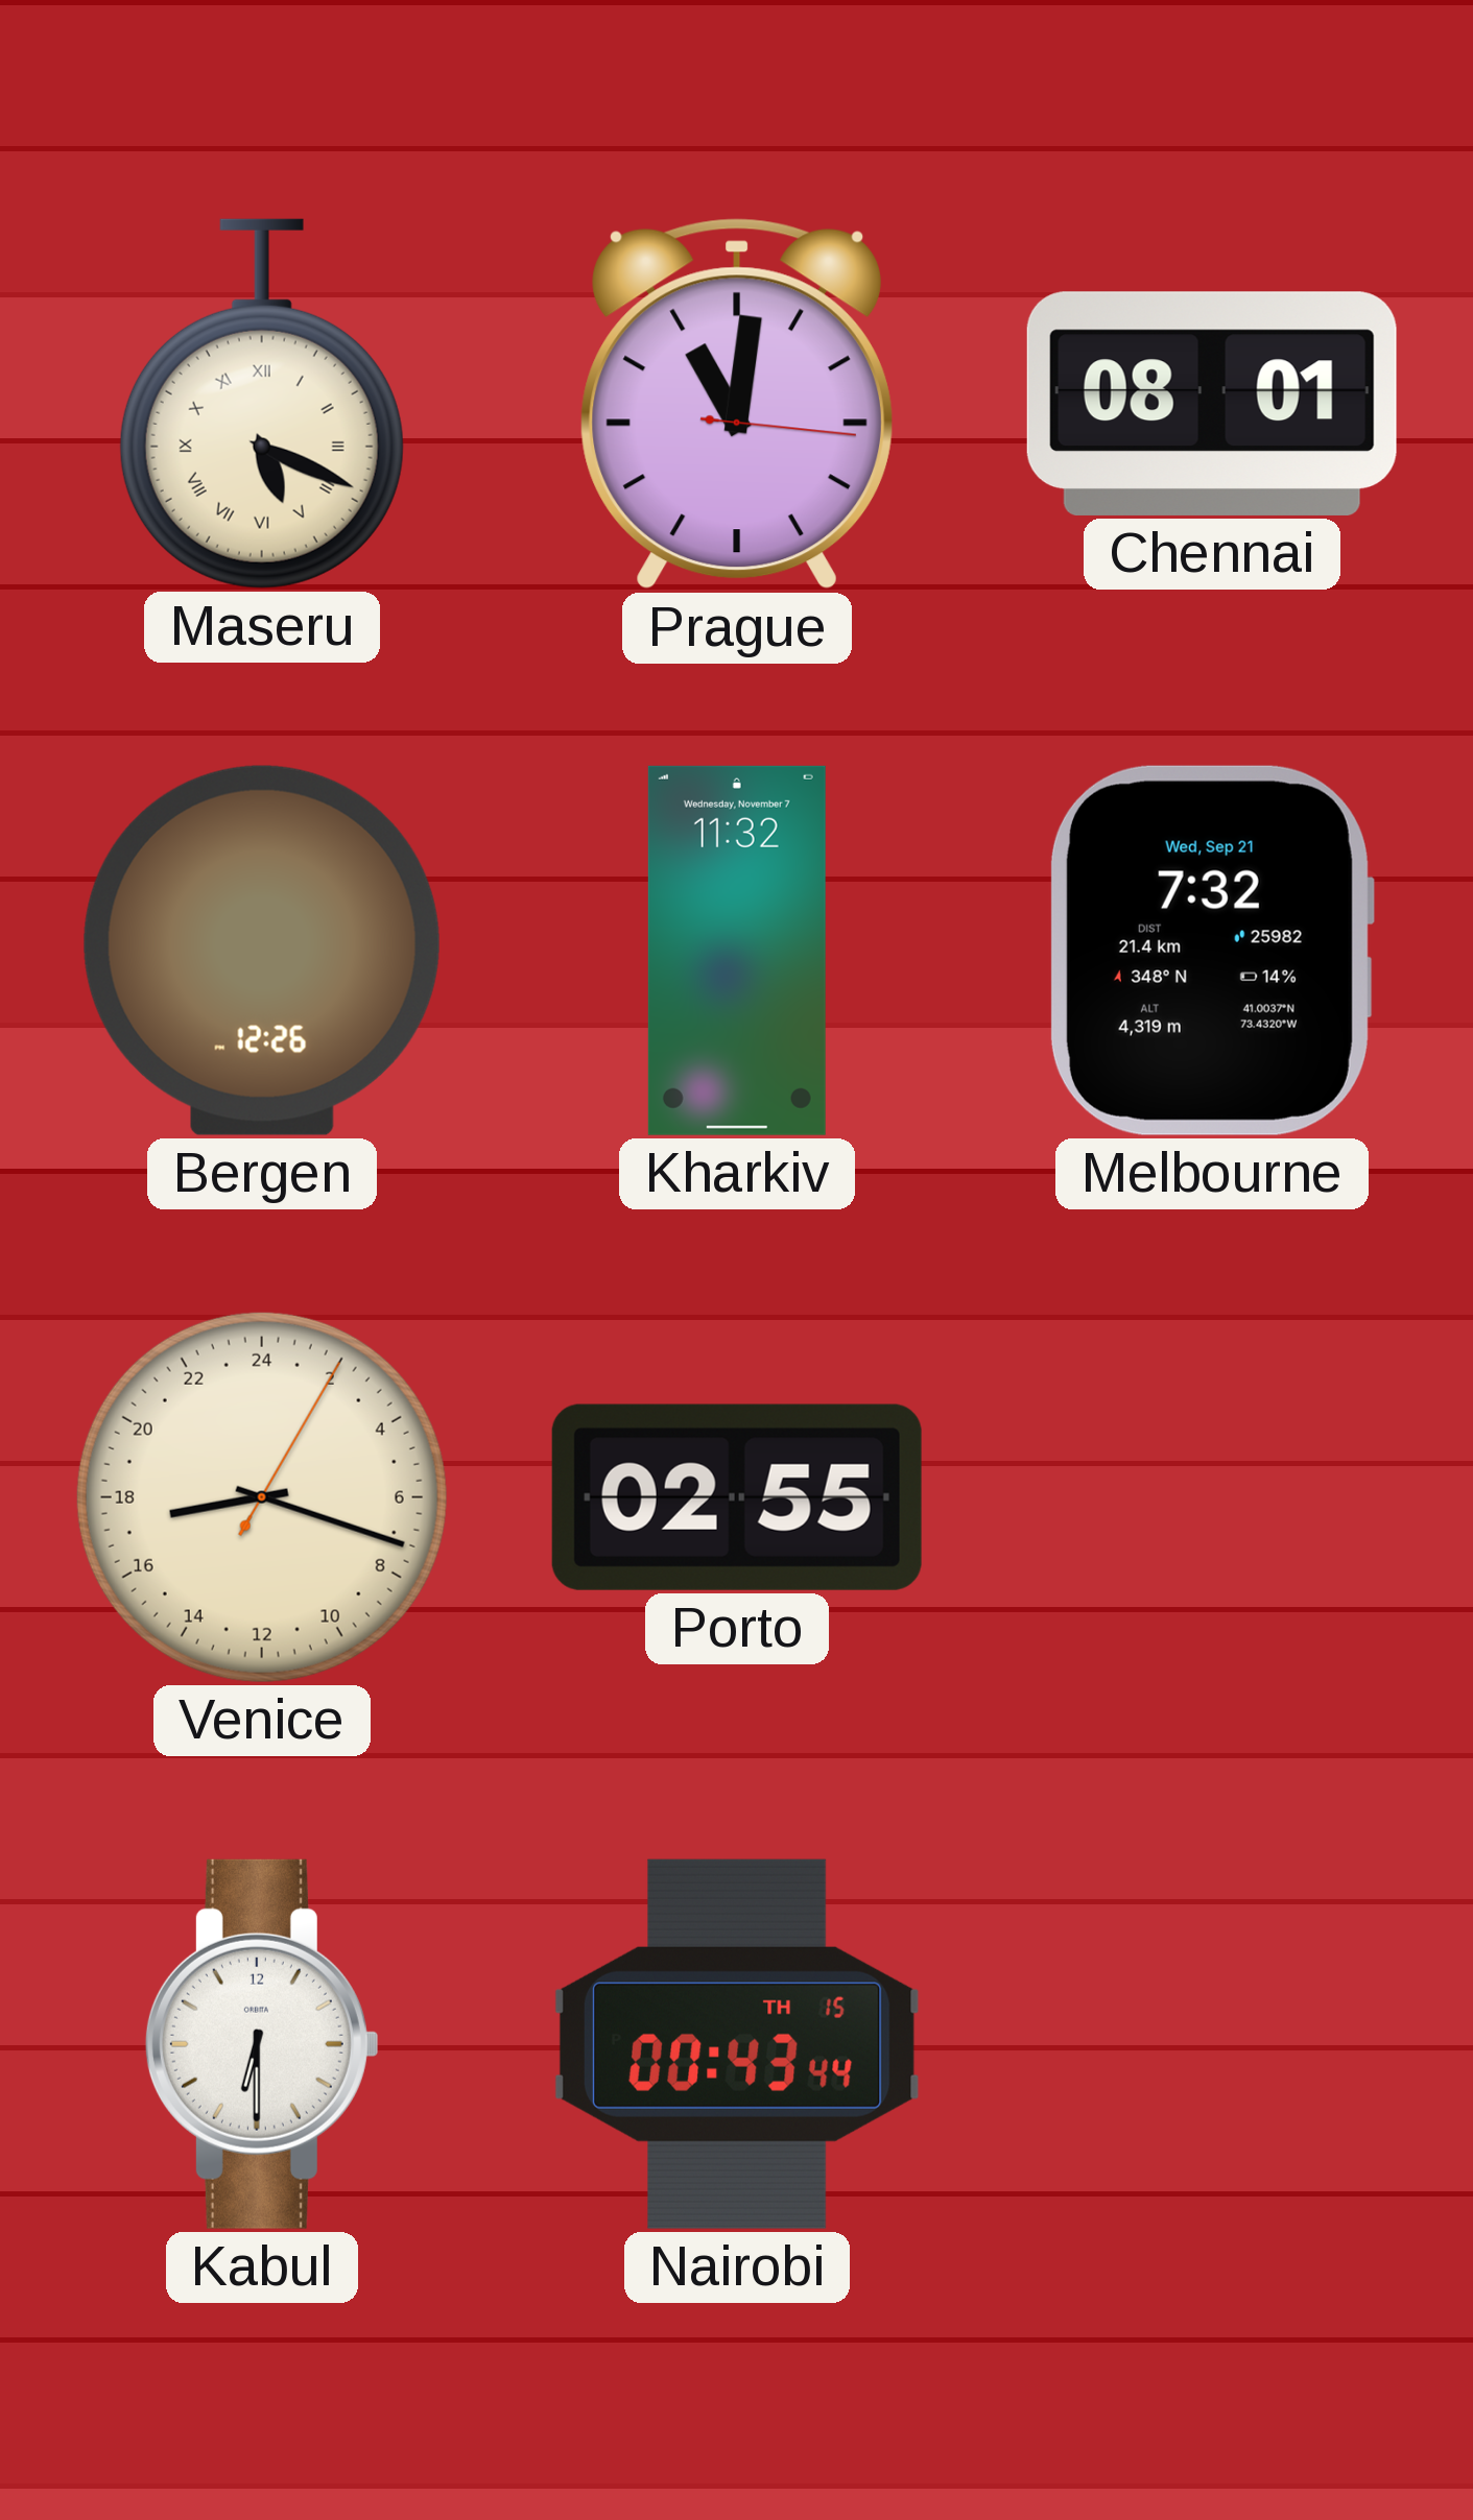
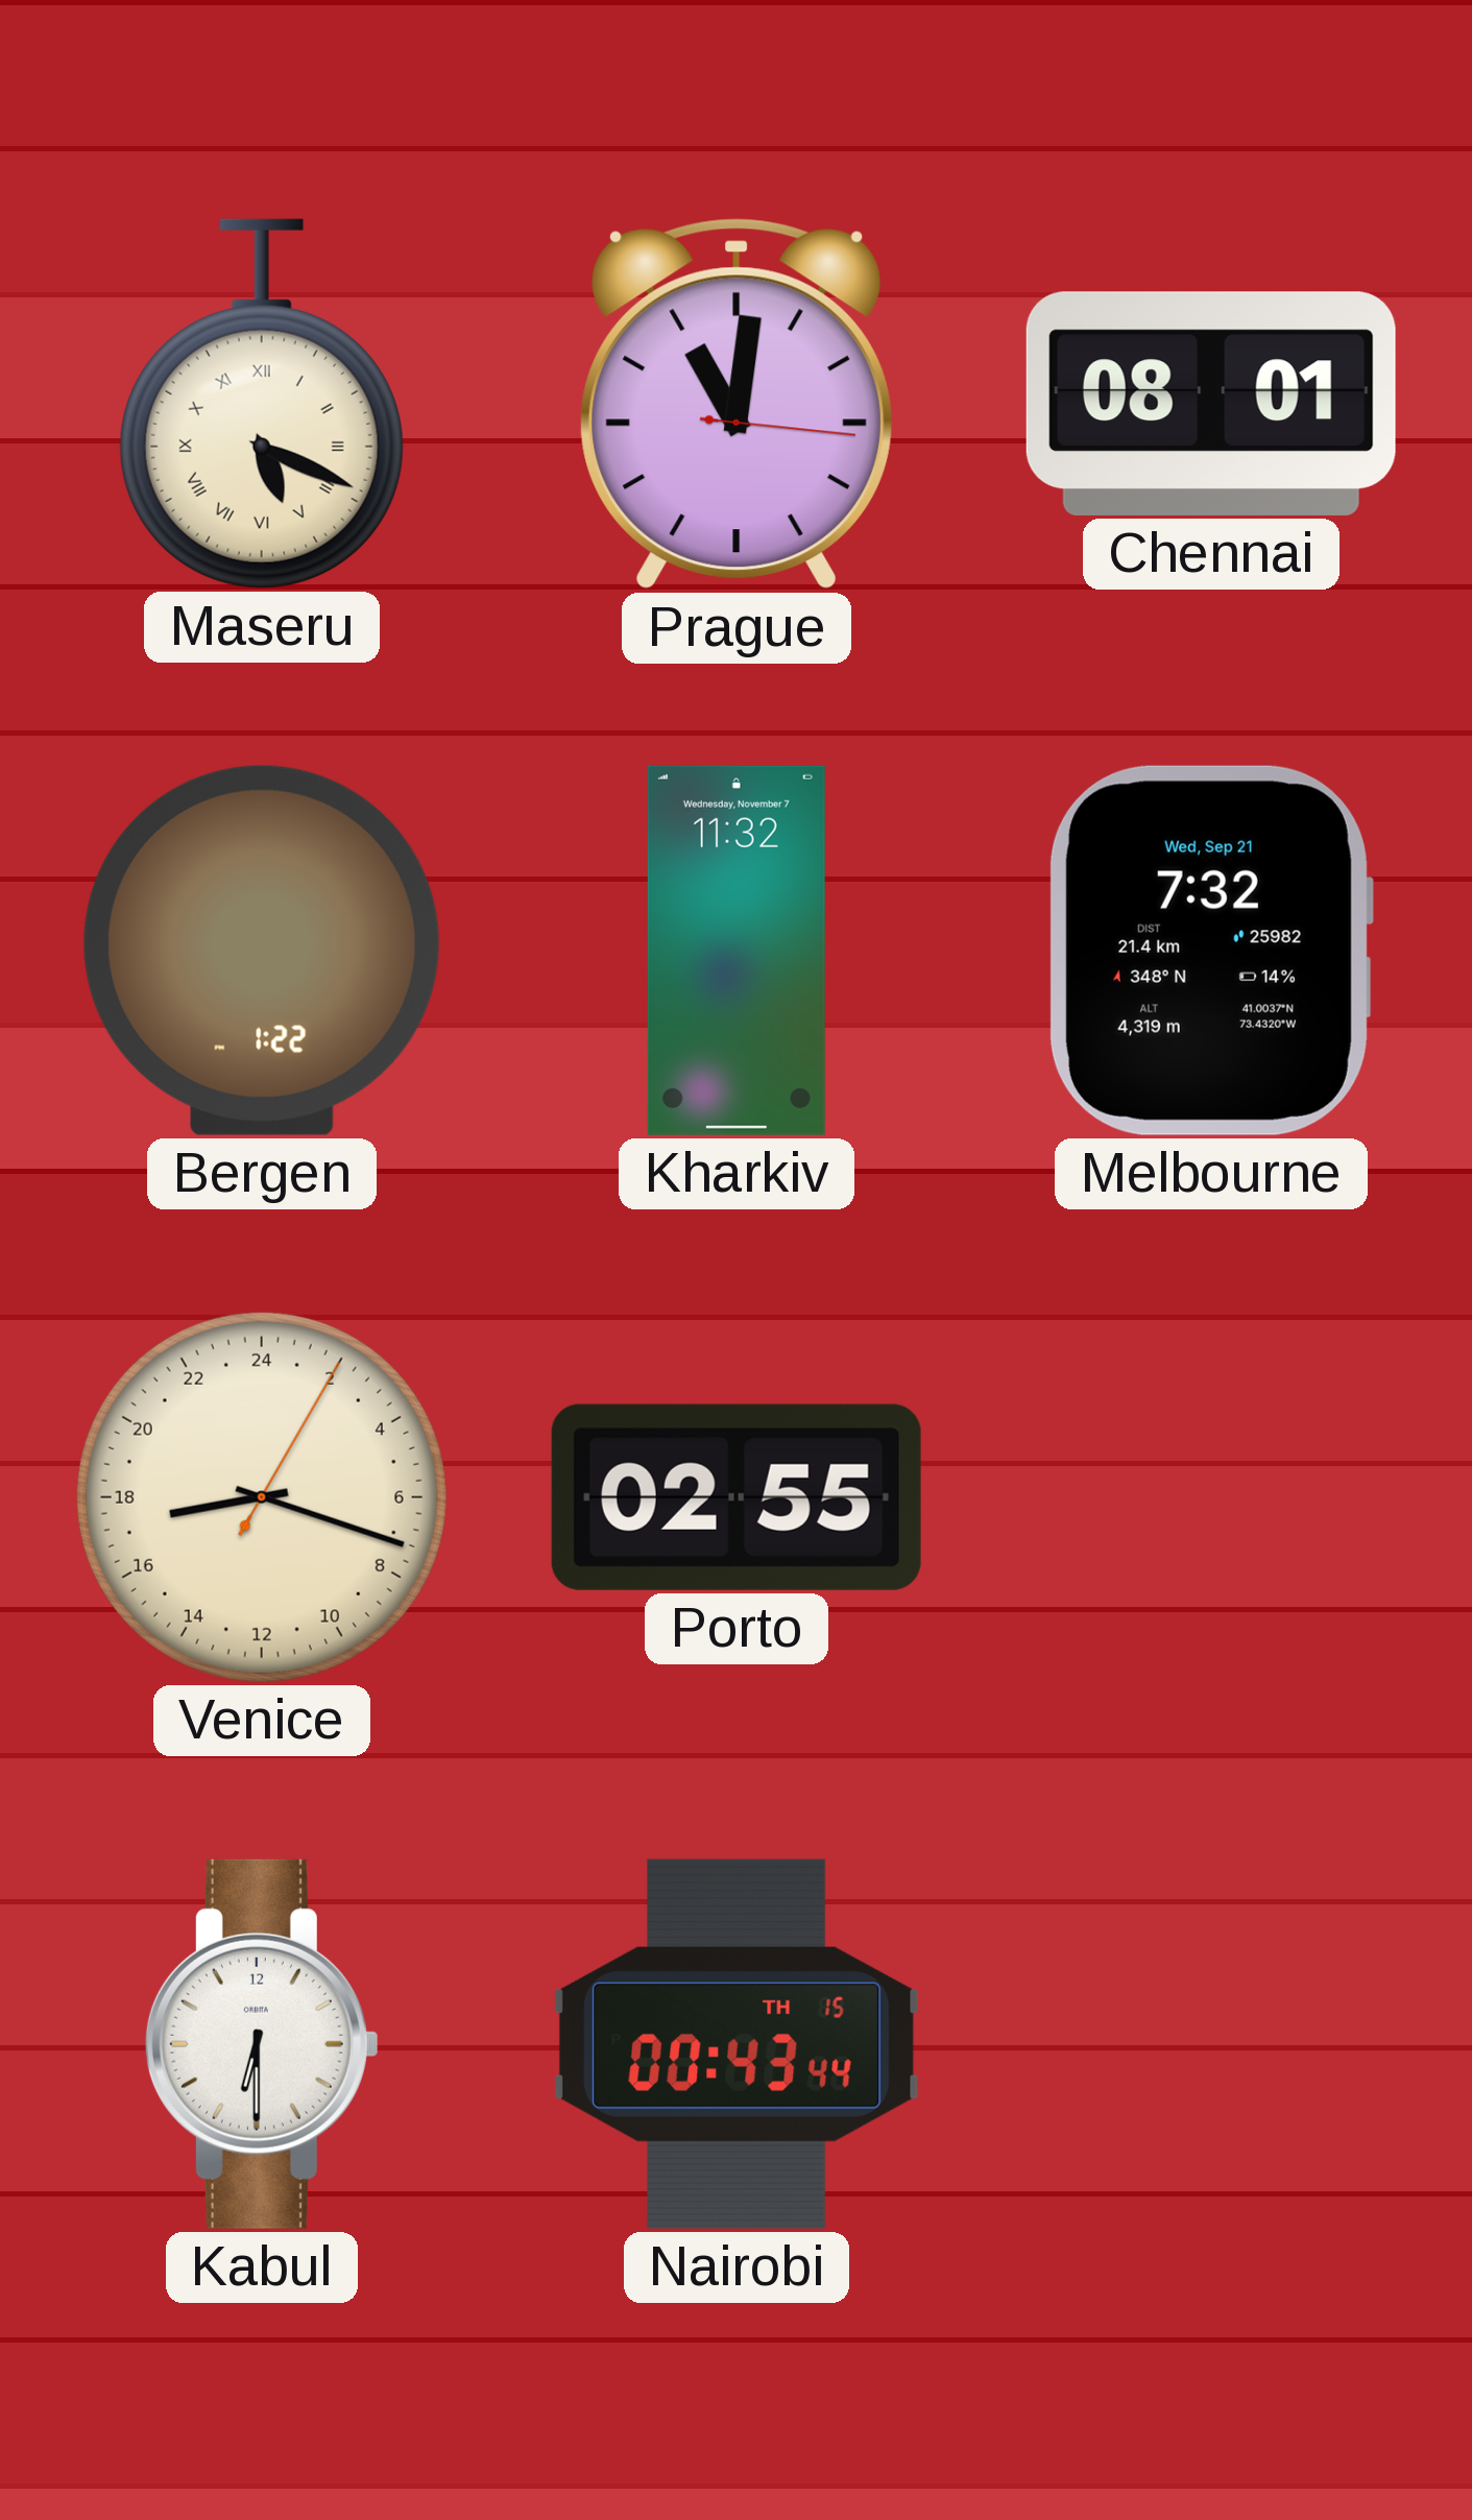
Bergen: 12:26 -> 1:22 (262, 951)
